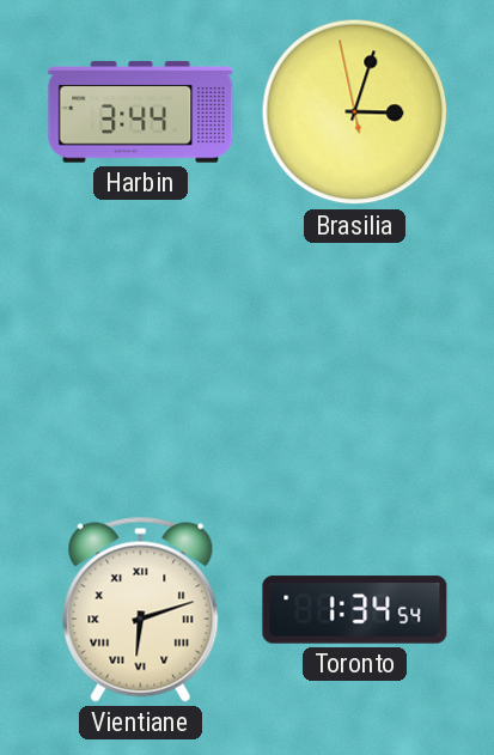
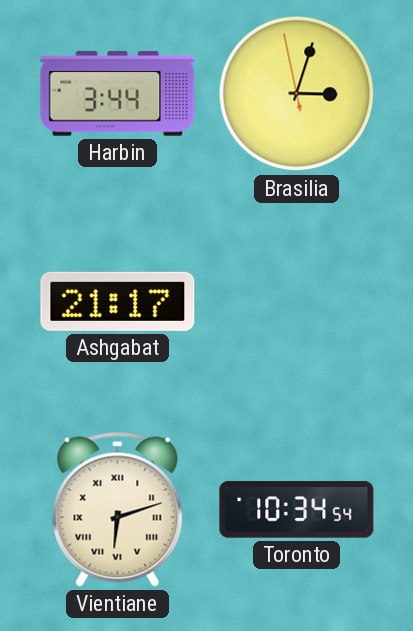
Ashgabat: none -> 21:17 (118, 301)
Toronto: 1:34 -> 10:34 (297, 510)
